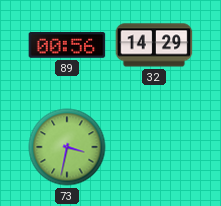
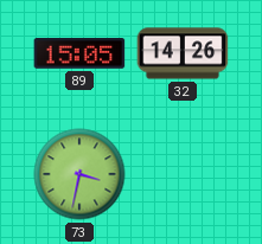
89: 00:56 -> 15:05 (79, 54)
32: 14:29 -> 14:26 (183, 53)
